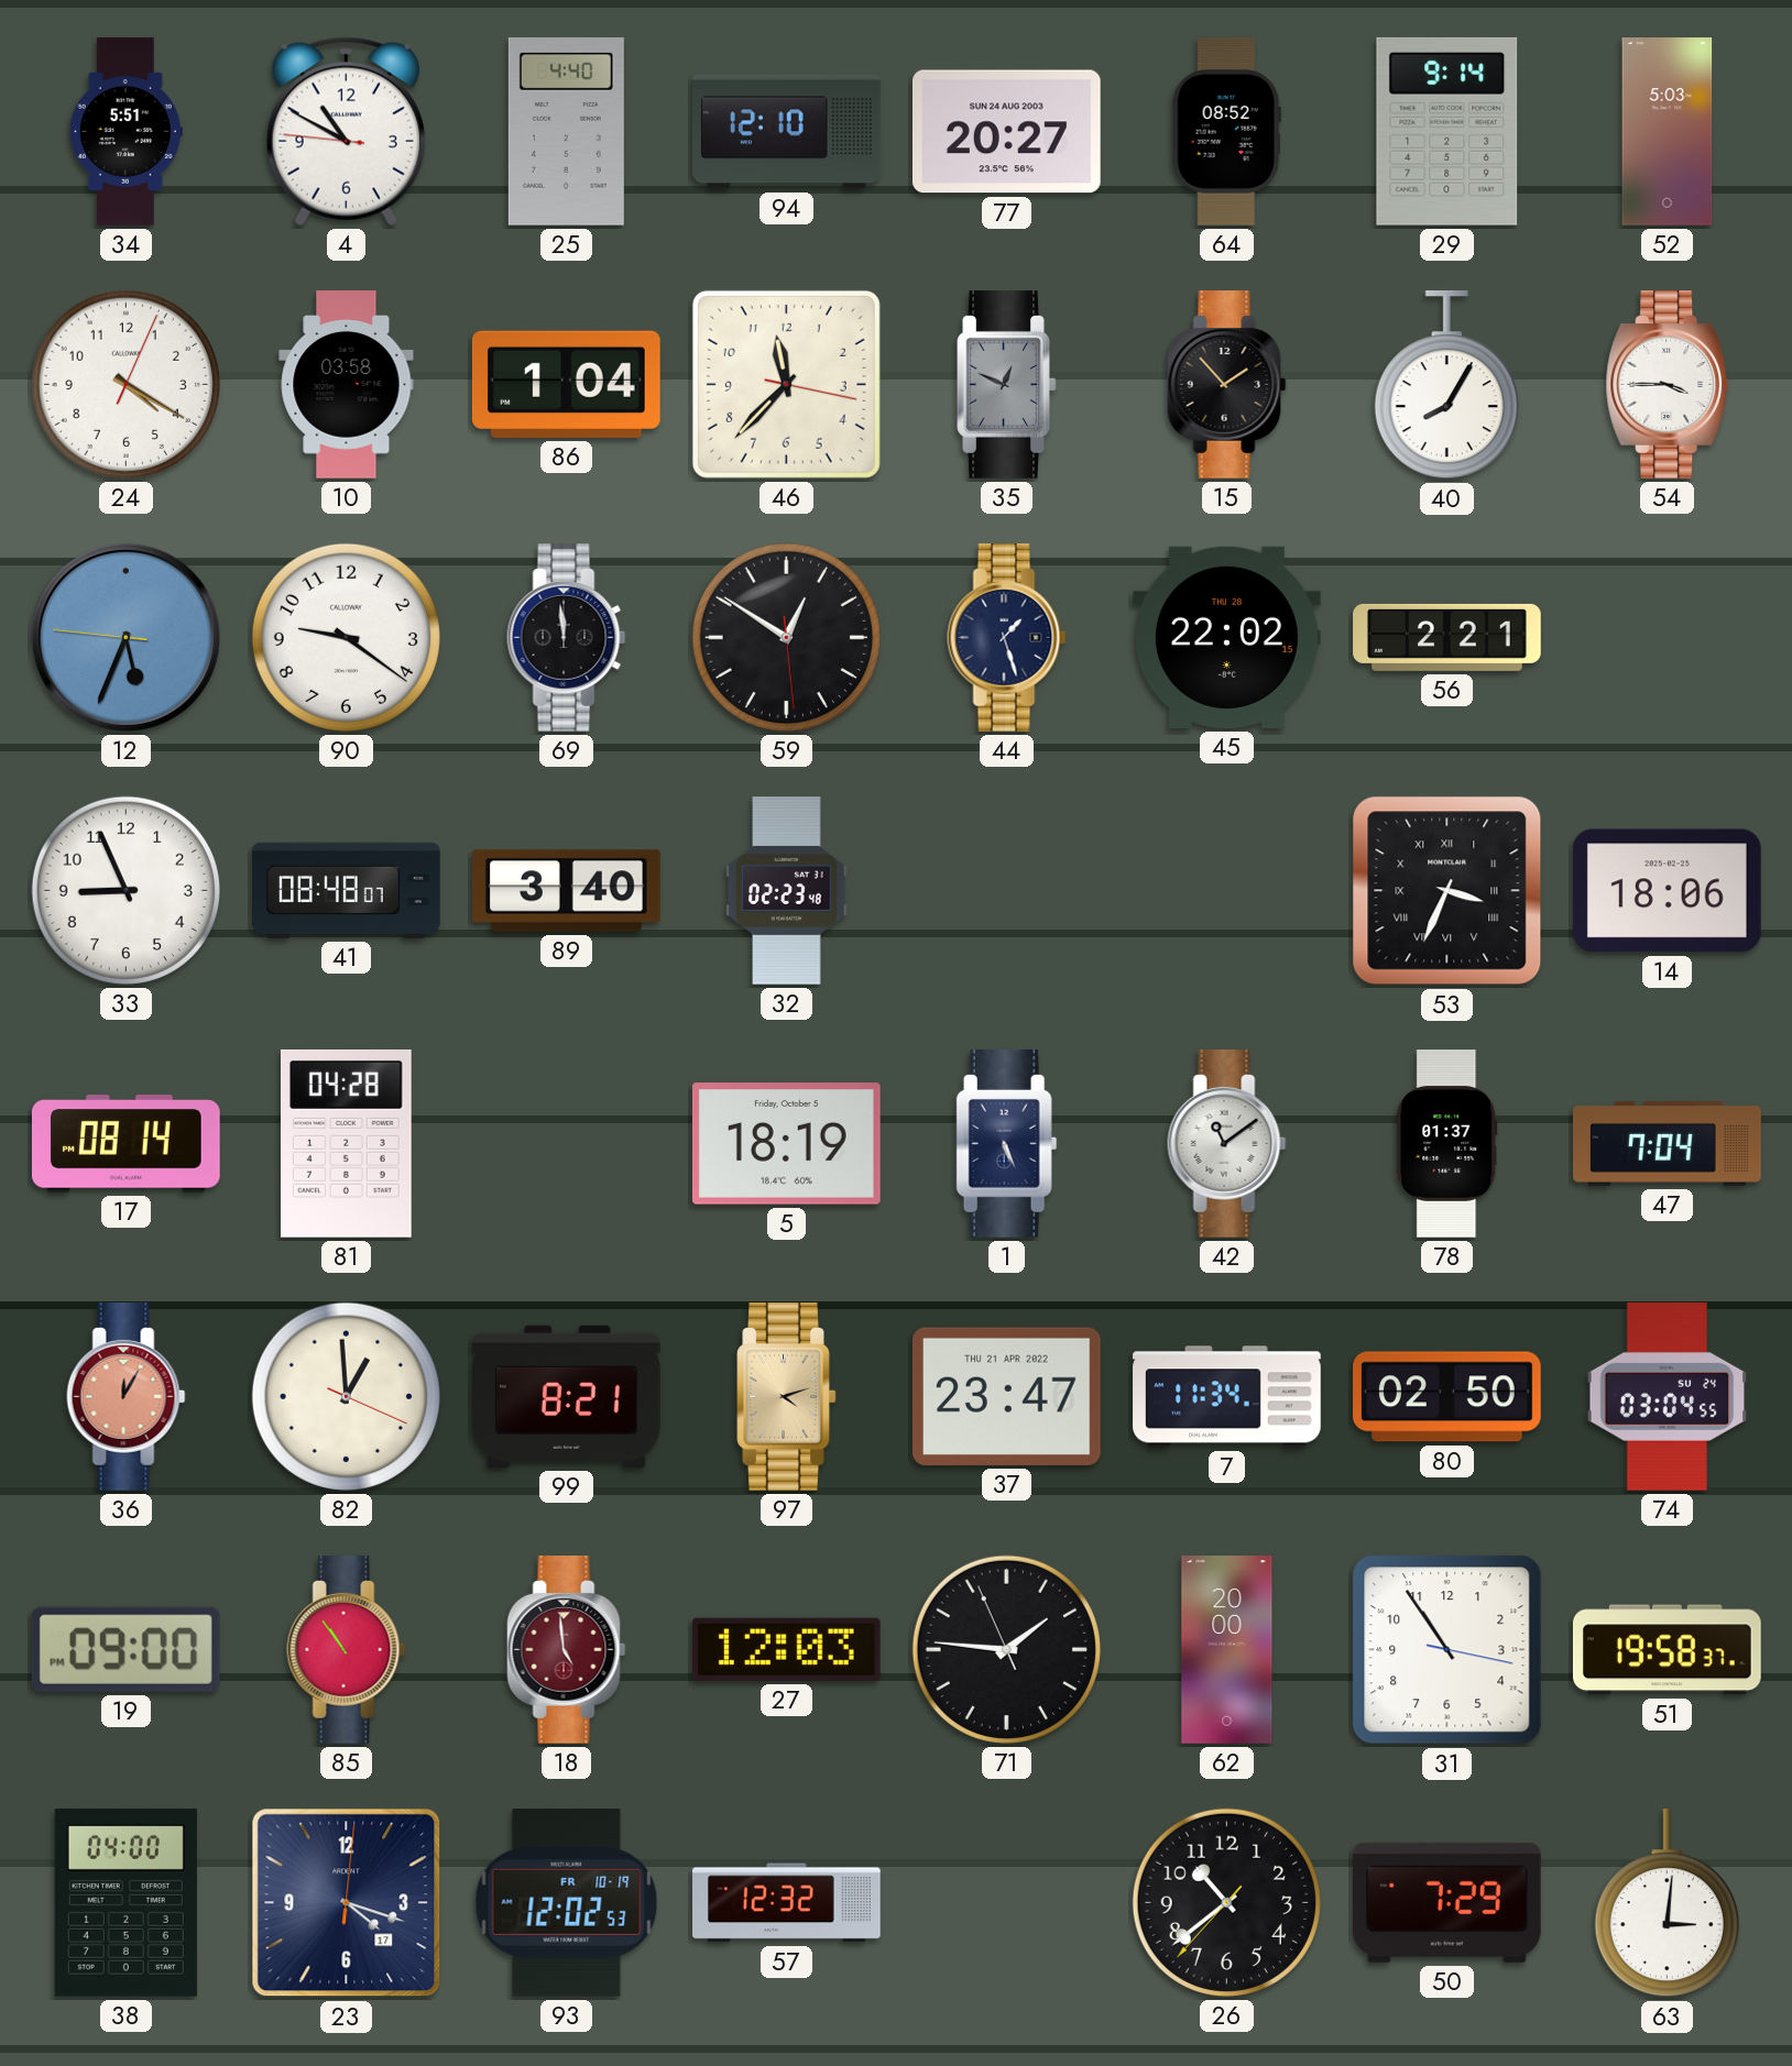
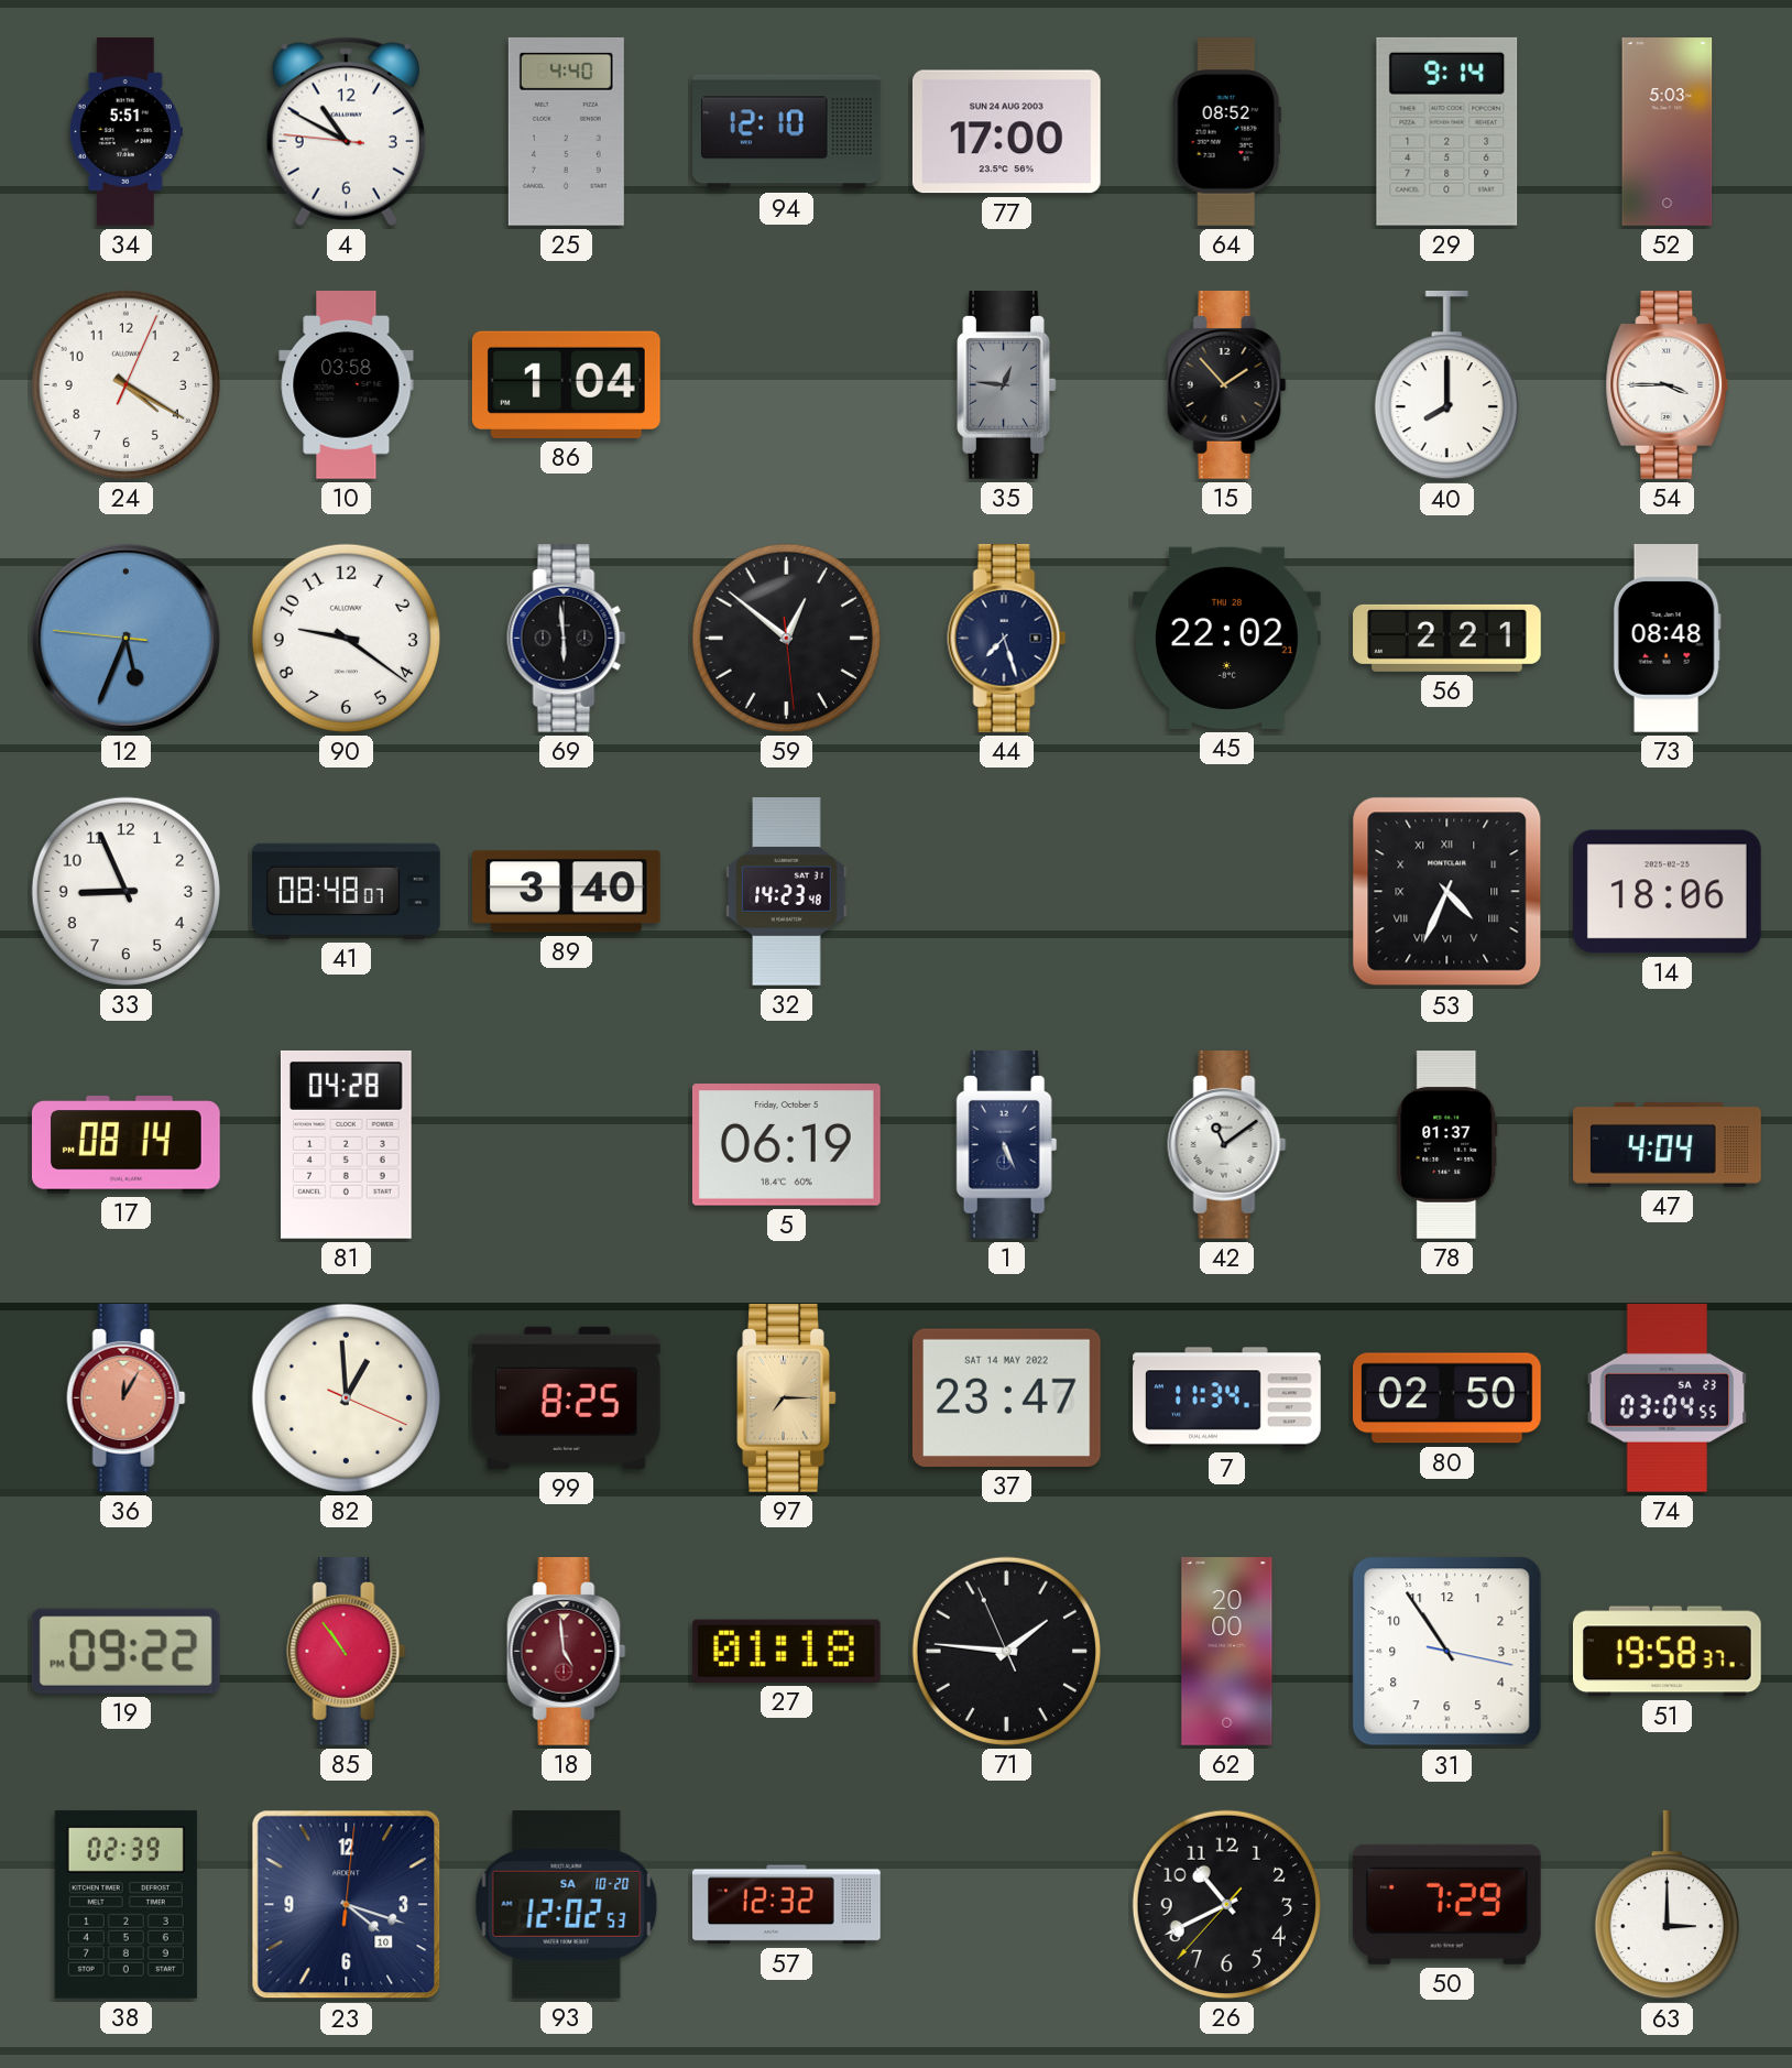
77: 20:27 -> 17:00 (1006, 132)
46: 11:37 -> none (786, 384)
35: 12:49 -> 12:46 (1007, 385)
40: 8:05 -> 8:00 (1446, 385)
69: 11:59 -> 5:59 (567, 639)
59: 12:50 -> 12:51 (786, 638)
44: 1:27 -> 7:27 (1007, 639)
45: 22:02:15 -> 22:02:21 (1227, 638)
73: none -> 08:48 (1667, 639)
32: 02:23 -> 14:23 (787, 892)
53: 3:34 -> 4:34 (1447, 892)
5: 18:19 -> 06:19 (786, 1145)
47: 7:04 -> 4:04 (1668, 1144)
99: 8:21 -> 8:25 (566, 1397)
97: 4:12 -> 7:15 (787, 1398)
37 date: THU 21 APR 2022 -> SAT 14 MAY 2022 (1006, 1397)
74 date: SU 24 -> SA 23 (1668, 1397)
19: 09:00 -> 09:22 (125, 1651)
27: 12:03 -> 01:18 (786, 1651)
38: 04:00 -> 02:39 (125, 1904)
23 date: 17 -> 10 (347, 1905)
93 date: FR 10-19 -> SA 10-20 (567, 1904)
26: 10:38 -> 10:40 (1226, 1904)
63: 3:01 -> 3:00 (1667, 1905)
